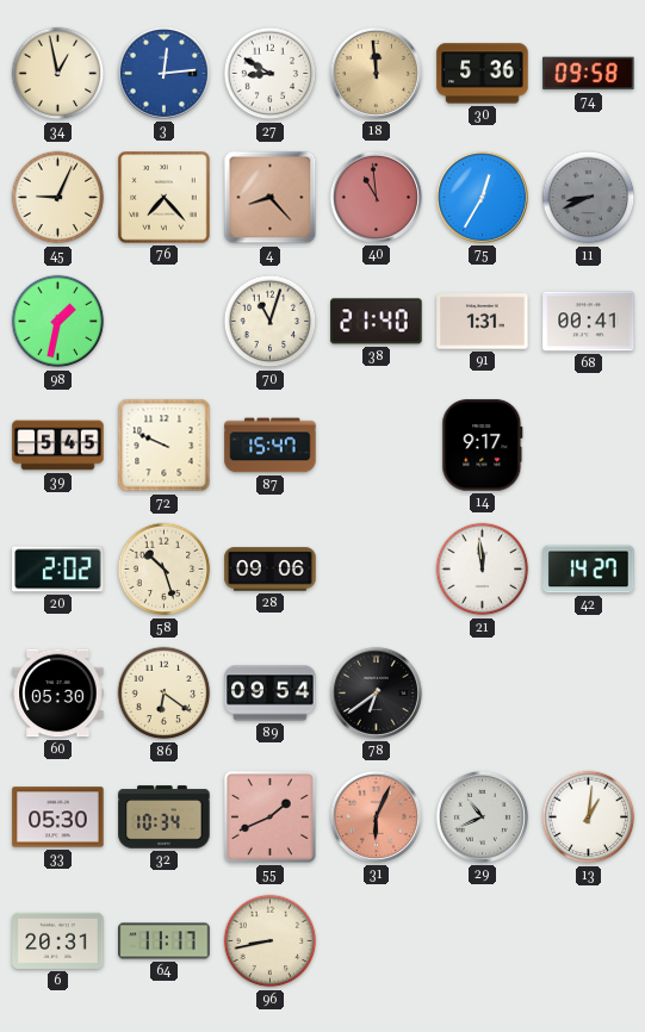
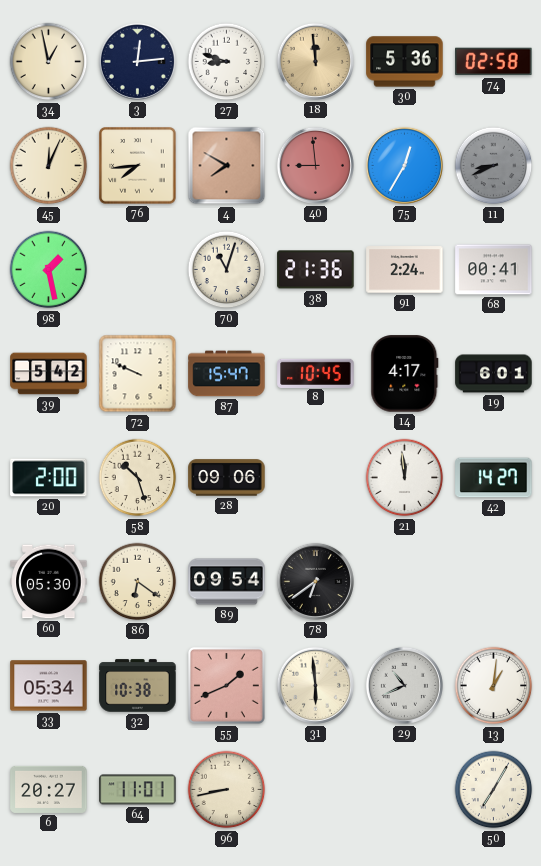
3 dial: blue -> navy (137, 61)
27: 8:50 -> 8:48 (227, 62)
74: 09:58 -> 02:58 (494, 62)
45: 9:04 -> 12:04 (49, 166)
76: 7:23 -> 7:44 (138, 166)
4: 8:23 -> 7:50 (227, 166)
40: 10:59 -> 8:59 (315, 165)
98: 1:32 -> 1:28 (49, 270)
38: 21:40 -> 21:36 (316, 270)
91: 1:31 -> 2:24 (405, 270)
39: 5:45 -> 5:42 (49, 374)
8: none -> 10:45 (316, 373)
14: 9:17 -> 4:17 (405, 374)
19: none -> 6:01 (494, 374)
20: 2:02 -> 2:00 (49, 478)
33: 05:30 -> 05:34 (49, 686)
32: 10:34 -> 10:38 (138, 686)
31: 6:04 -> 5:59 (315, 685)
31 dial: salmon -> cream (315, 685)
6: 20:31 -> 20:27 (49, 789)
64: 11:17 -> 11:01 (138, 790)
50: none -> 7:05 (494, 790)
